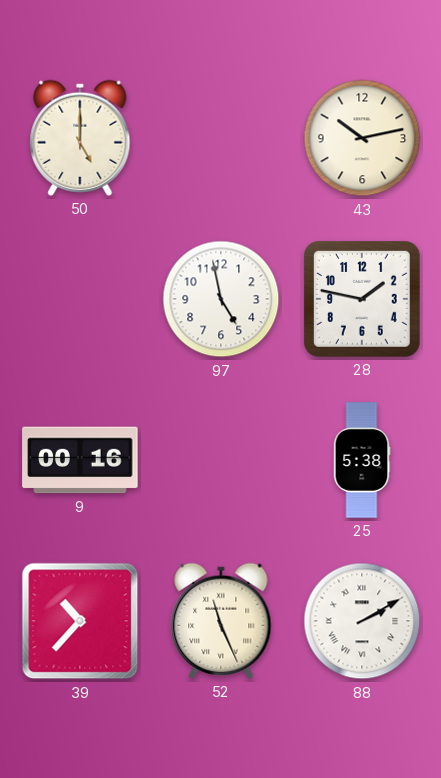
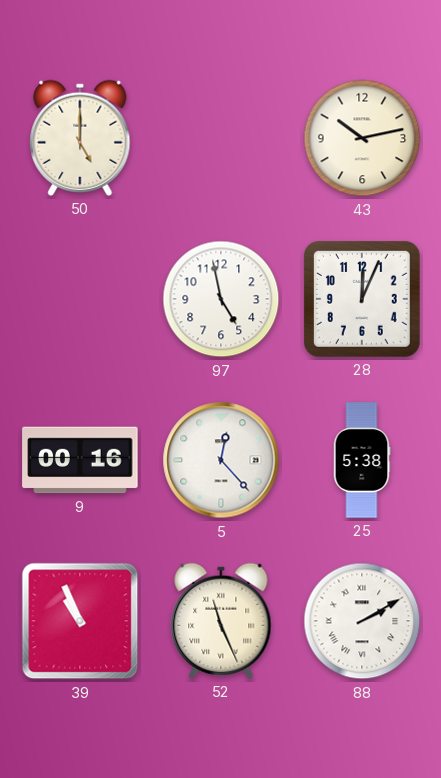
28: 1:47 -> 12:04 (362, 299)
5: none -> 12:23 (221, 460)
39: 10:37 -> 10:56 (80, 621)
